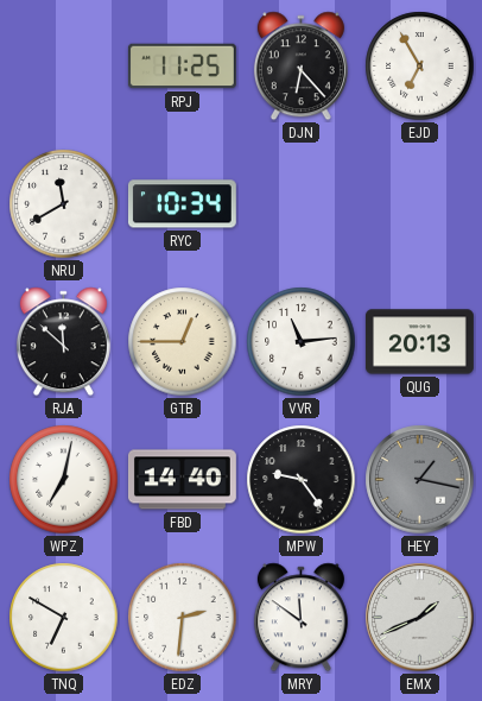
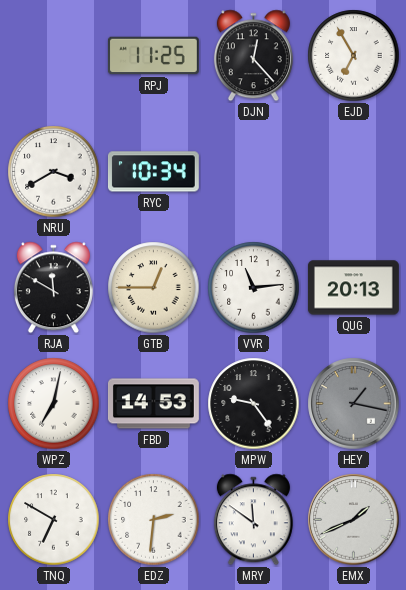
DJN: 6:23 -> 12:23 (253, 56)
NRU: 11:40 -> 3:40 (54, 172)
RJA: 11:52 -> 11:50 (53, 288)
FBD: 14:40 -> 14:53 (153, 404)
